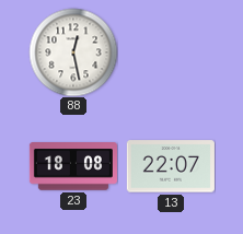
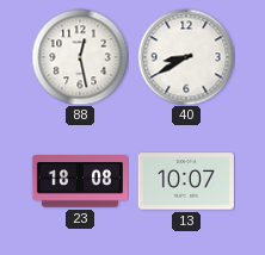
40: none -> 8:40 (186, 57)
13: 22:07 -> 10:07 (186, 181)
